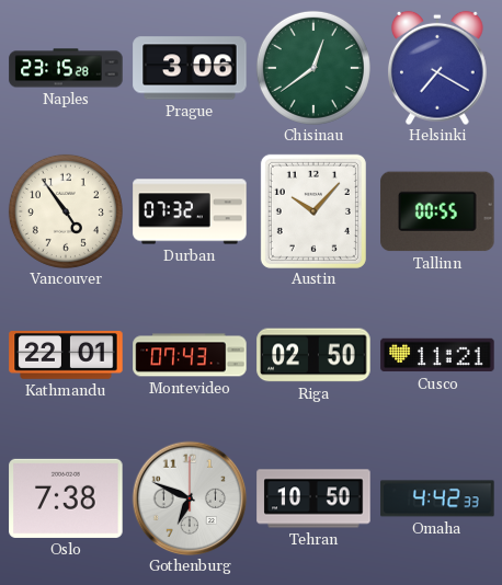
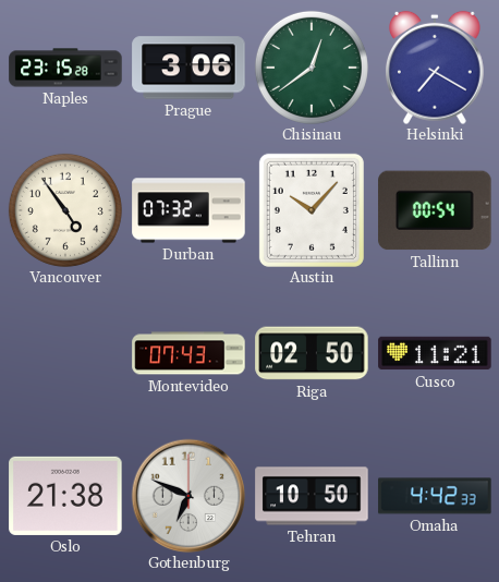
Tallinn: 00:55 -> 00:54 (435, 210)
Kathmandu: 22:01 -> none (66, 356)
Oslo: 7:38 -> 21:38 (65, 496)
